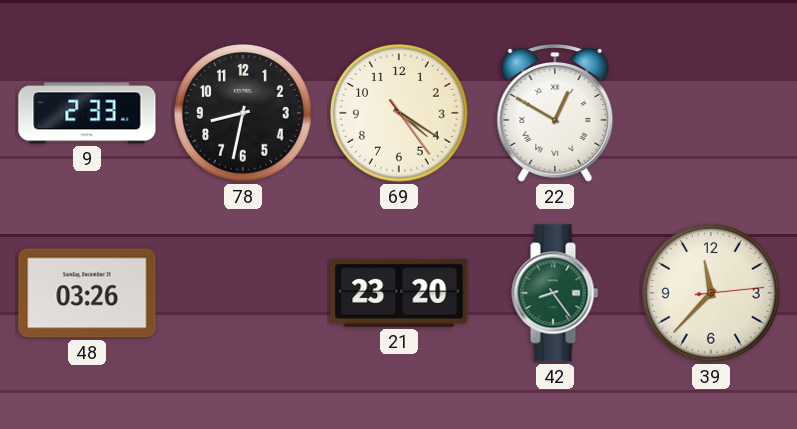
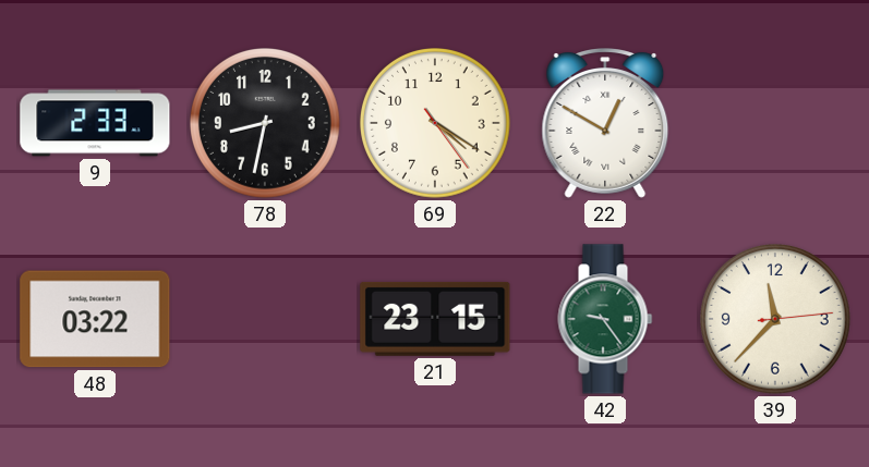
48: 03:26 -> 03:22 (95, 319)
21: 23:20 -> 23:15 (435, 319)
42: 8:24 -> 9:24 (605, 319)
